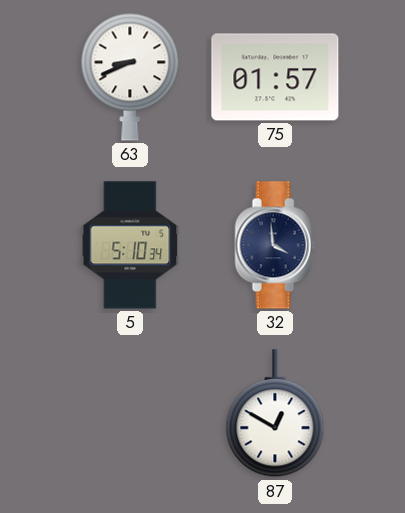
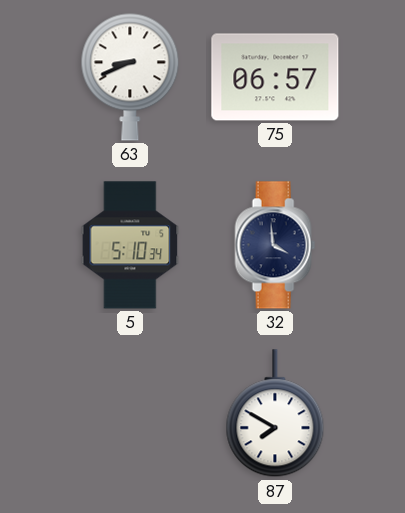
75: 01:57 -> 06:57 (275, 77)
87: 12:50 -> 7:50 (275, 414)
